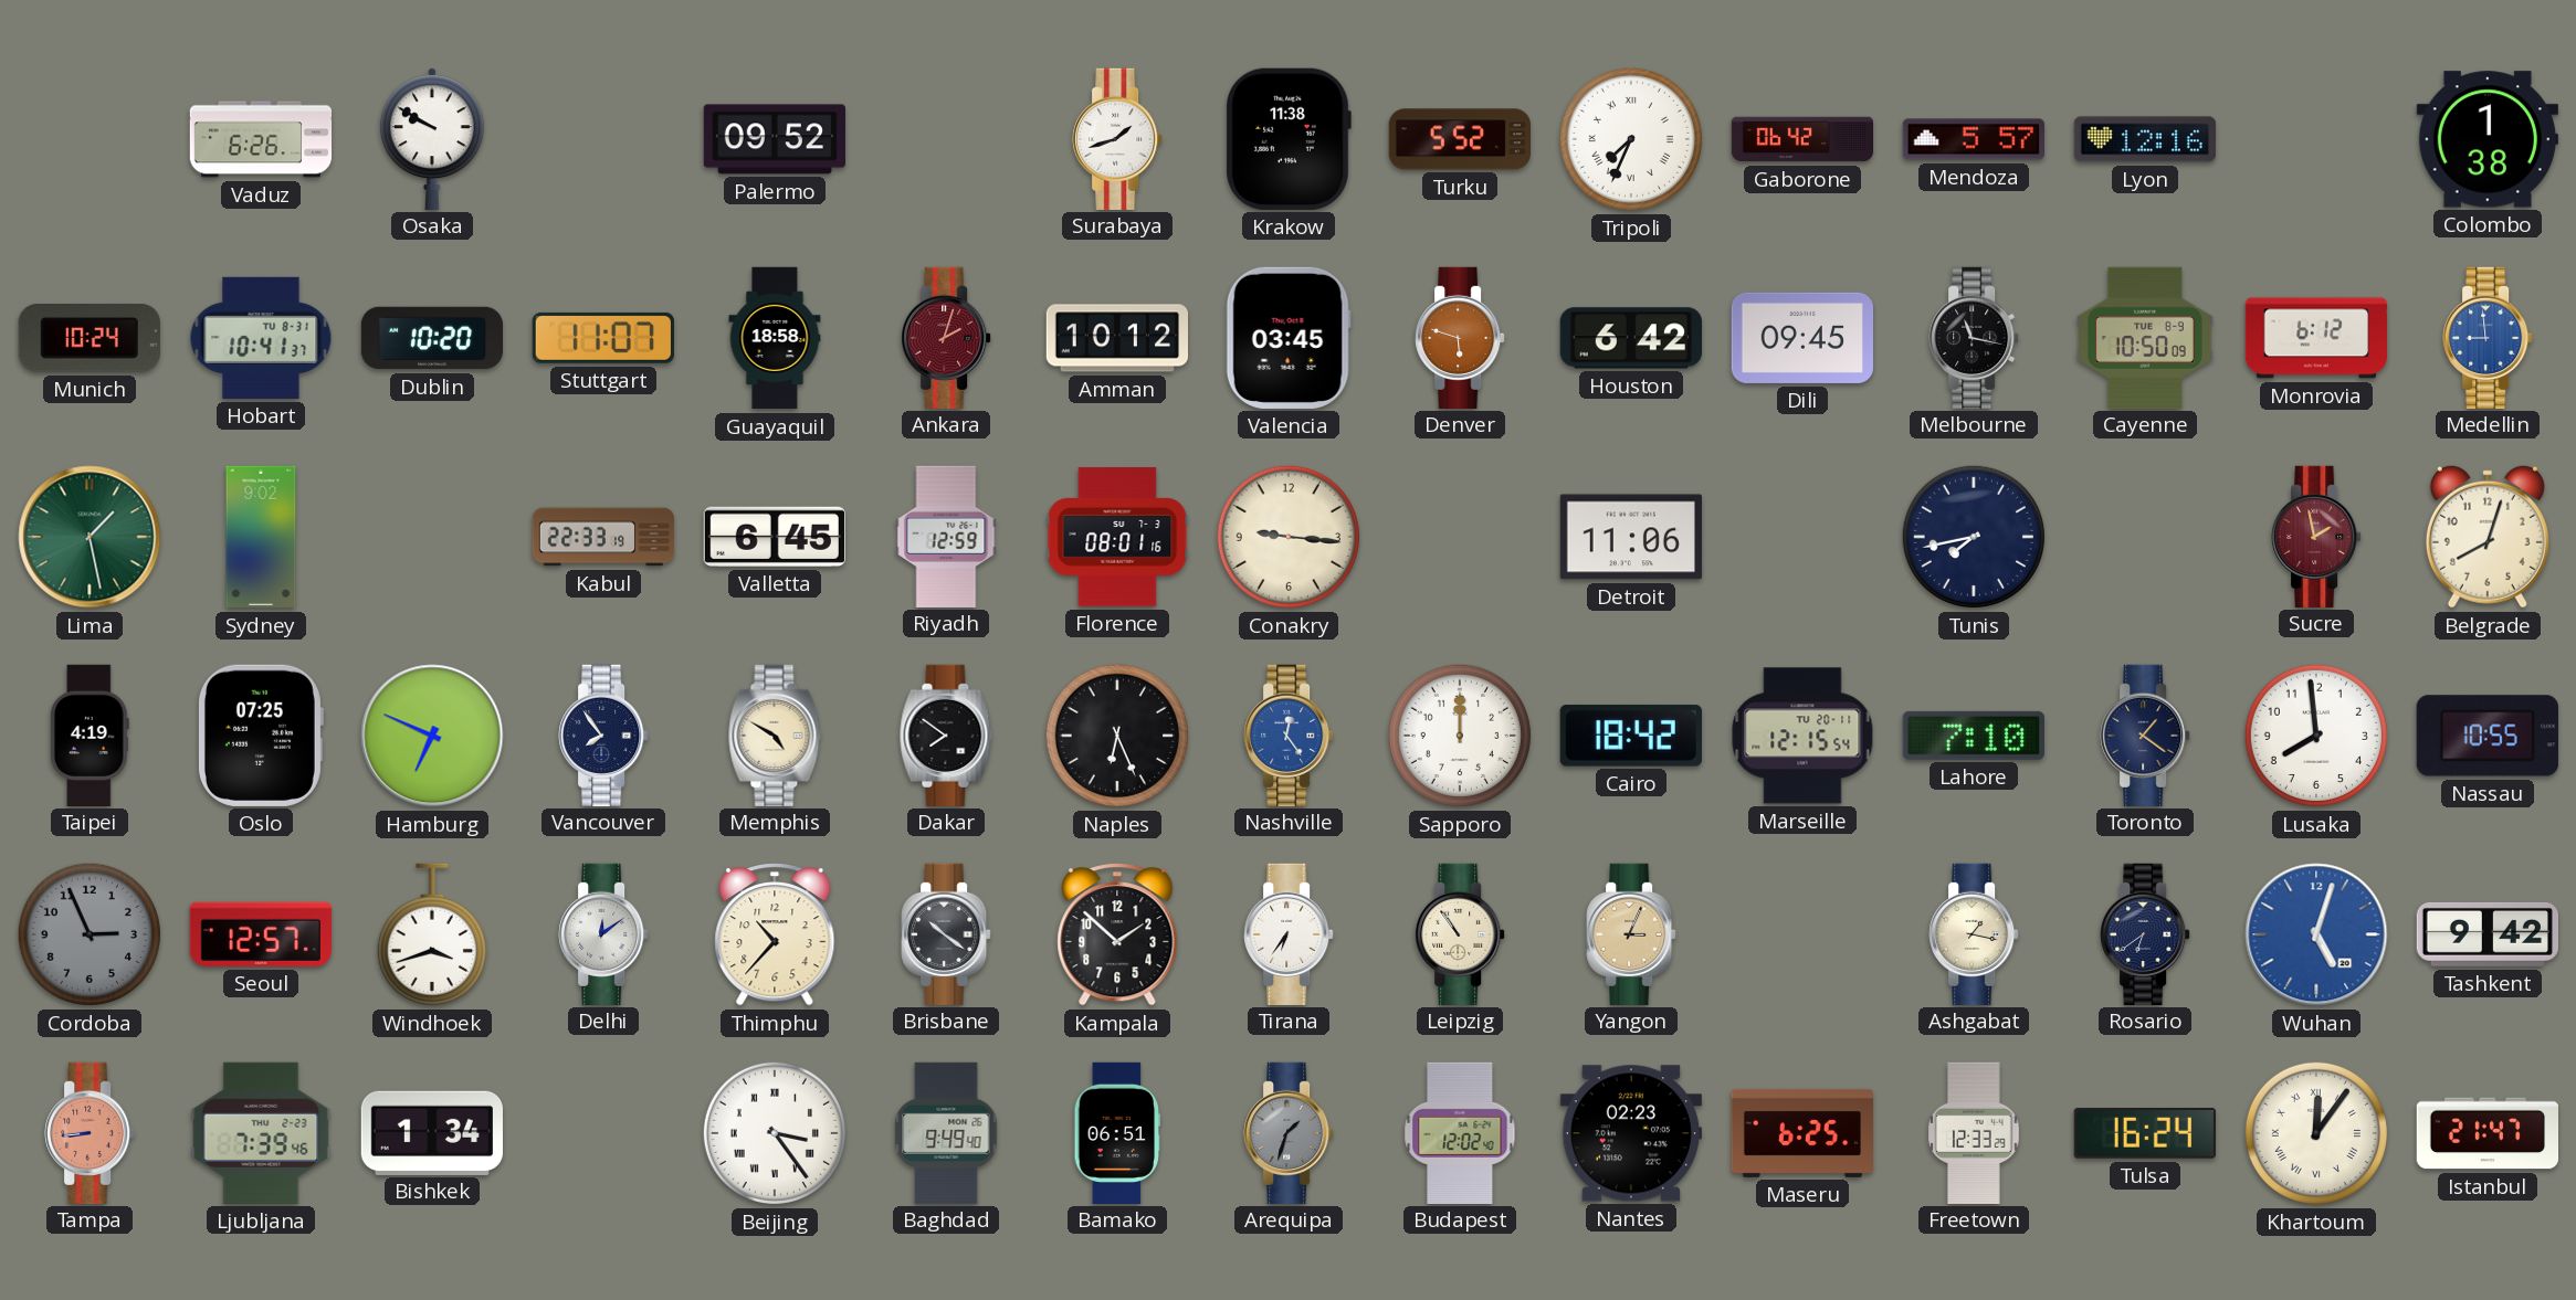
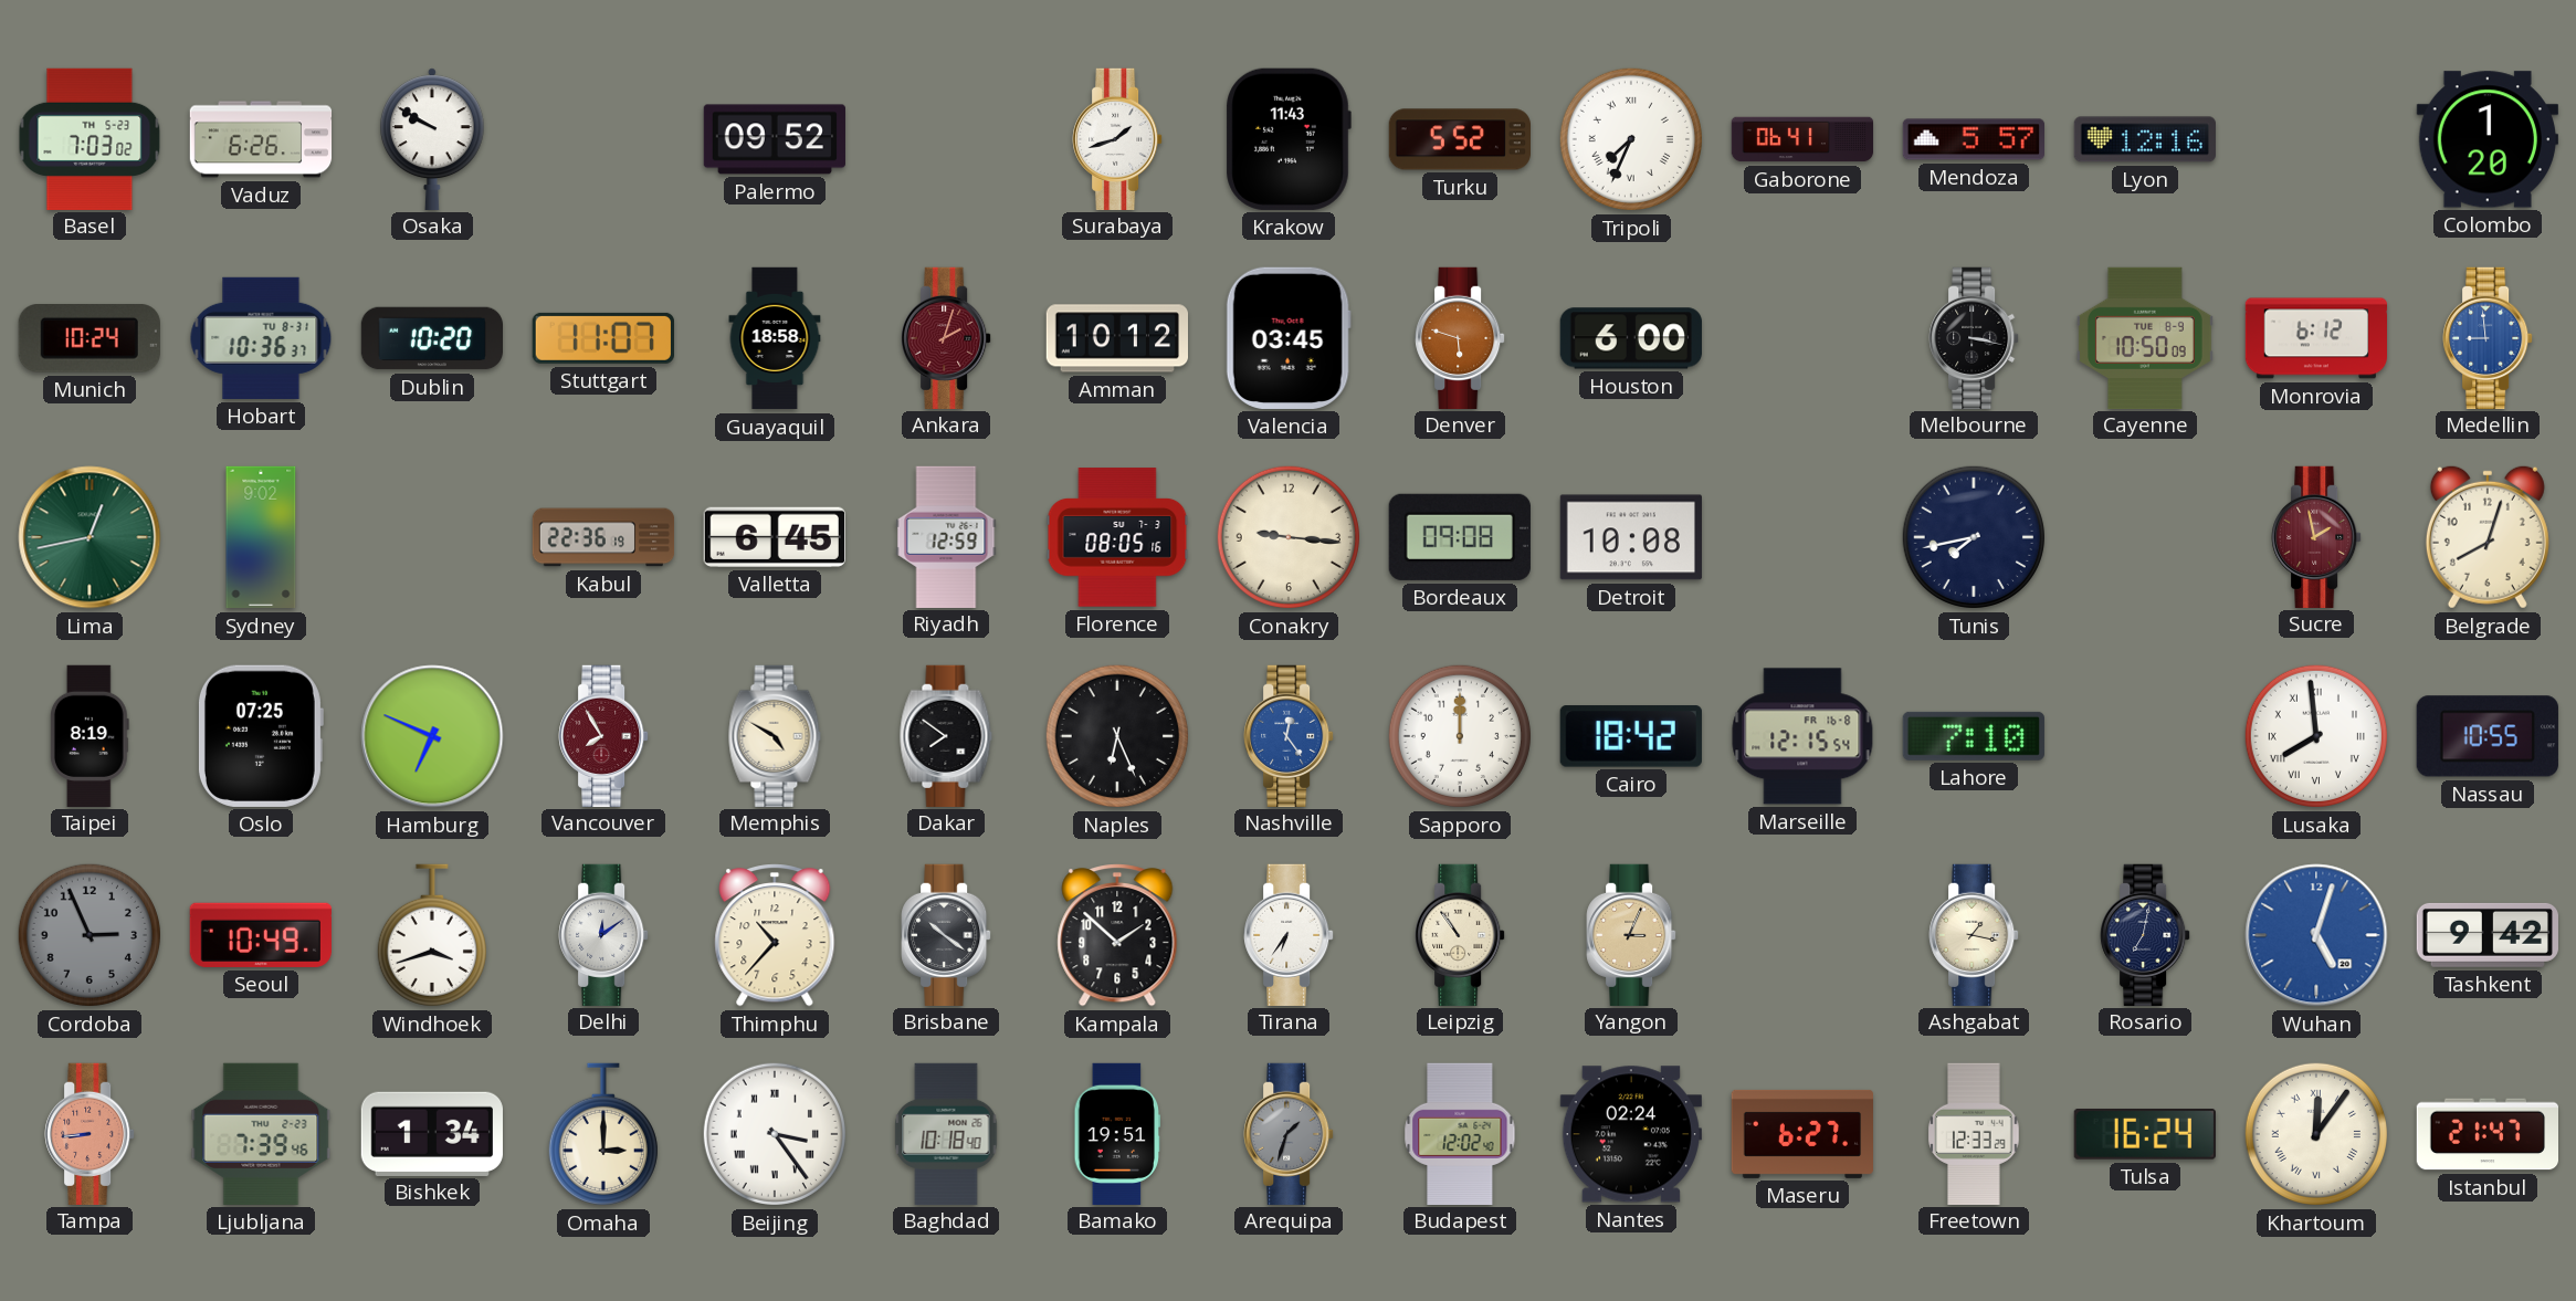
Basel: none -> 7:03 (90, 138)
Krakow: 11:38 -> 11:43 (1289, 139)
Gaborone: 06:42 -> 06:41 (1802, 139)
Colombo: 1:38 -> 1:20 (2488, 139)
Hobart: 10:41 -> 10:36 (261, 338)
Houston: 6:42 -> 6:00 (1631, 338)
Dili: 09:45 -> none (1801, 338)
Melbourne: 11:17 -> 3:17 (1974, 337)
Lima: 1:28 -> 12:43 (90, 537)
Kabul: 22:33 -> 22:36 (603, 537)
Florence: 08:01 -> 08:05 (1117, 537)
Bordeaux: none -> 09:08 (1460, 537)
Detroit: 11:06 -> 10:08 (1631, 537)
Taipei: 4:19 -> 8:19 (90, 735)
Vancouver: 7:54 -> 7:55 (603, 735)
Vancouver dial: navy -> burgundy (603, 735)
Marseille date: TU 20-11 -> FR 16-8 (1802, 736)
Toronto: 1:21 -> none (2145, 734)
Lusaka numerals: Arabic -> Roman (2316, 736)
Seoul: 12:57 -> 10:49 (261, 935)
Rosario: 6:39 -> 7:02 (2145, 934)
Omaha: none -> 3:00 (603, 1134)
Baghdad: 9:49 -> 10:18 (946, 1133)
Bamako: 06:51 -> 19:51 (1117, 1133)
Nantes: 02:23 -> 02:24 (1631, 1134)
Maseru: 6:25 -> 6:27 (1801, 1134)
